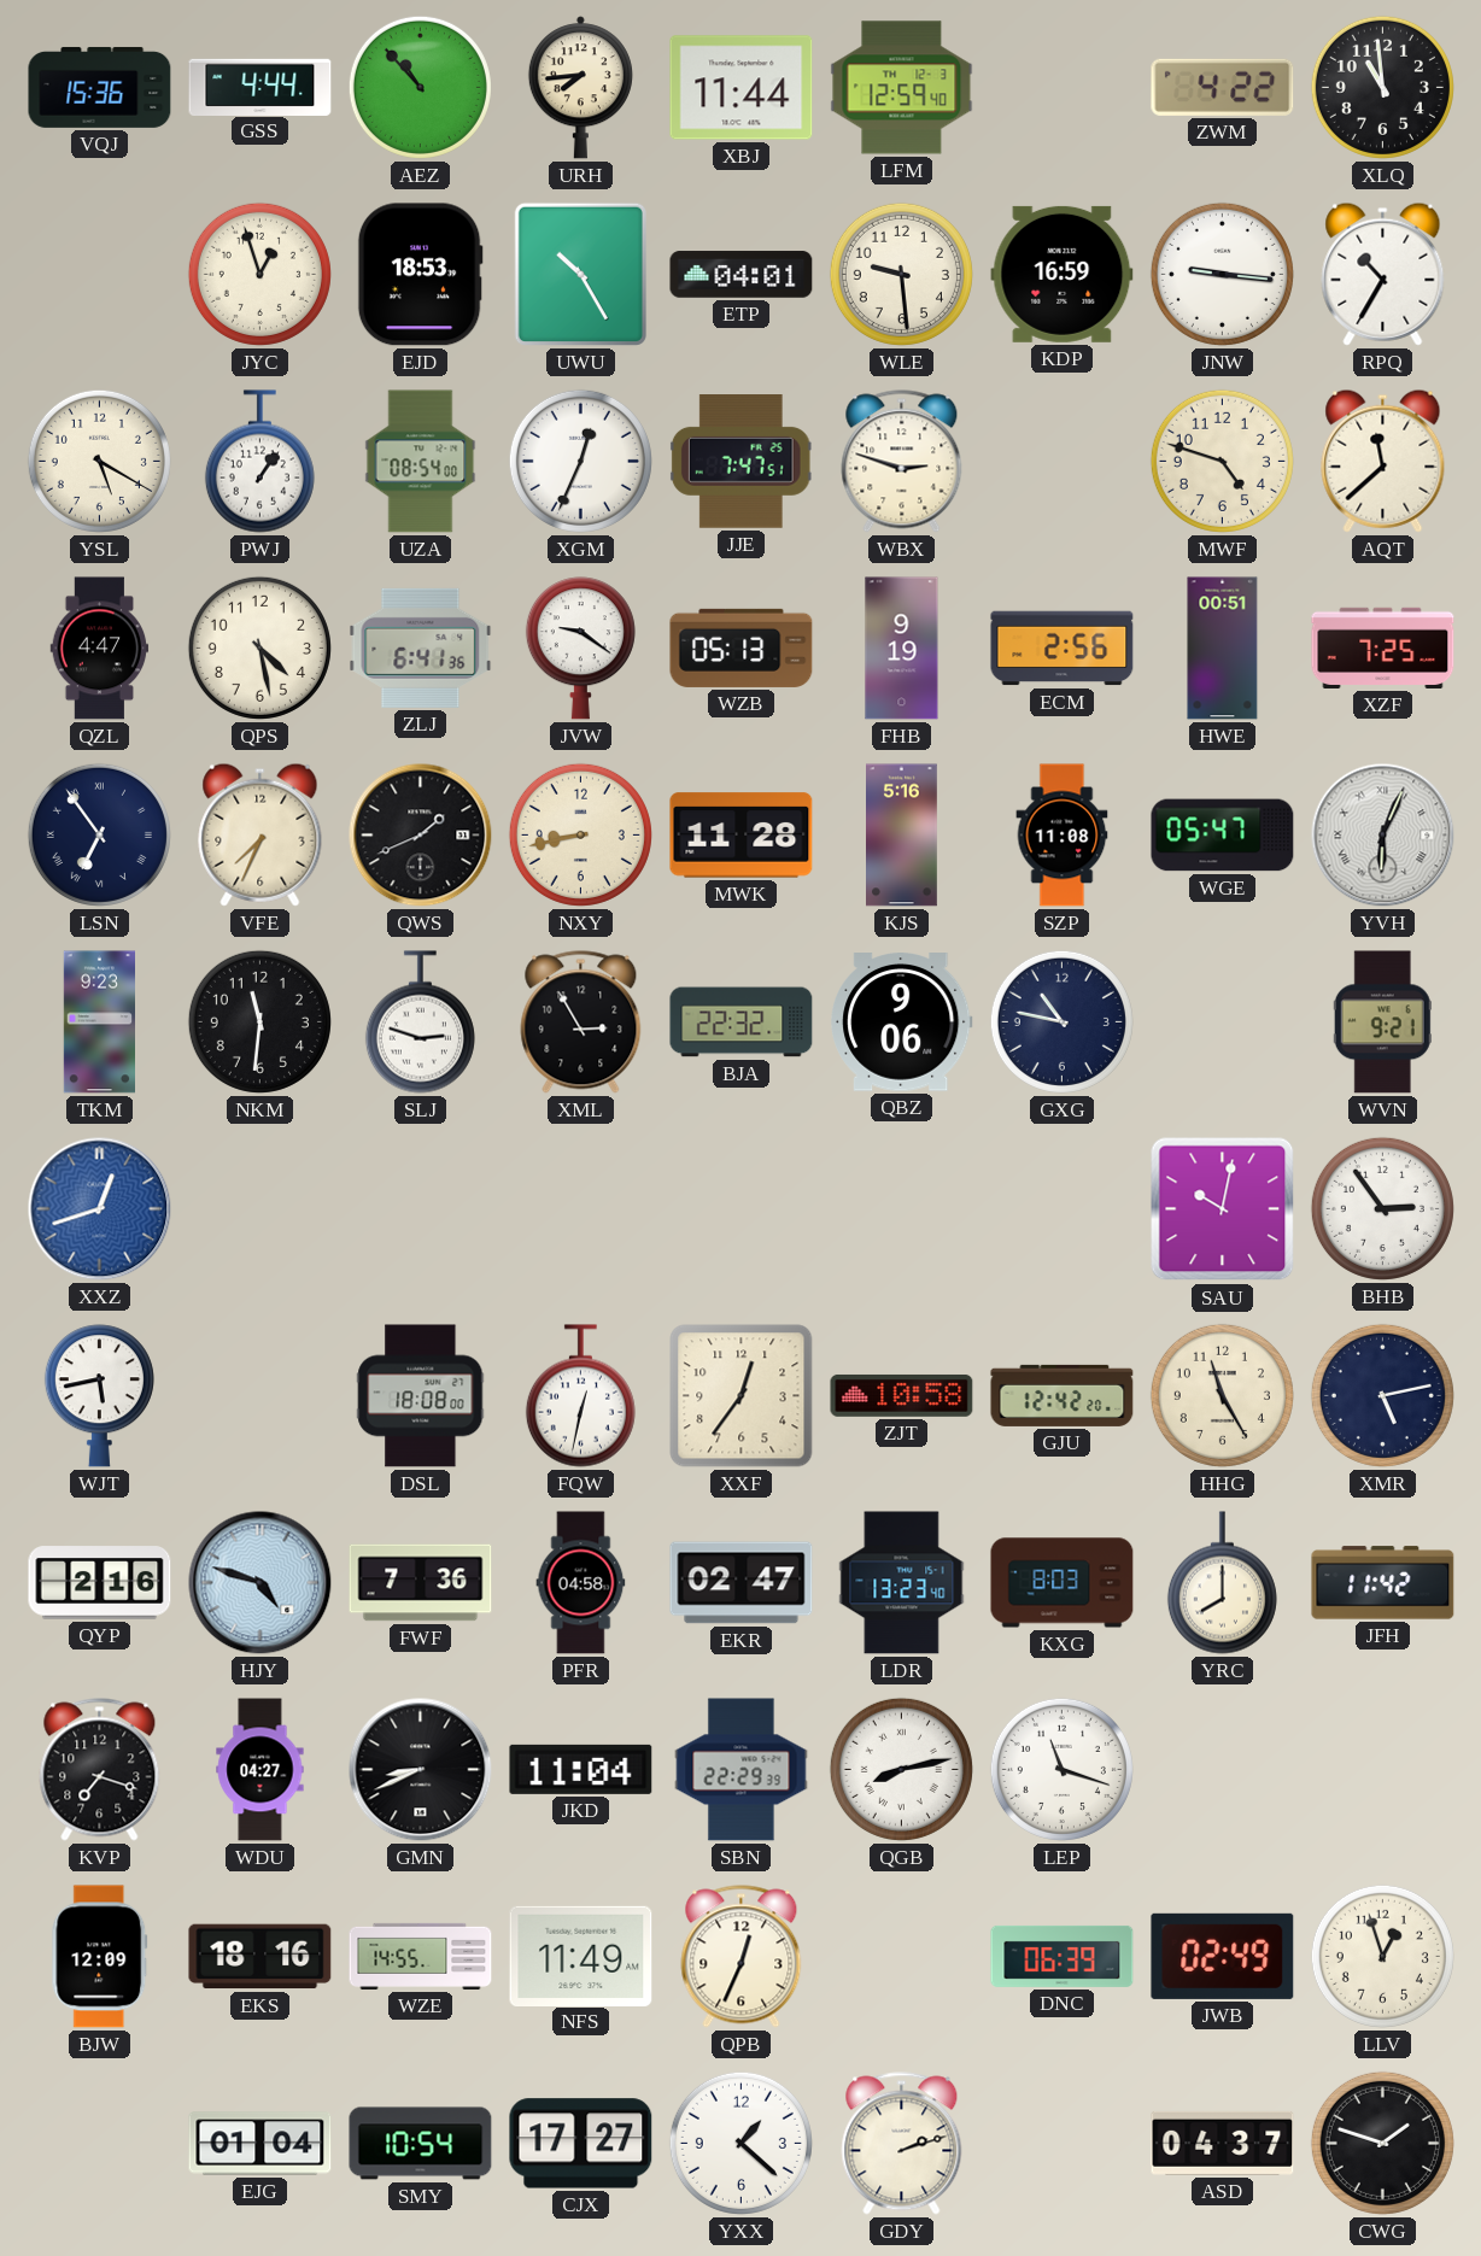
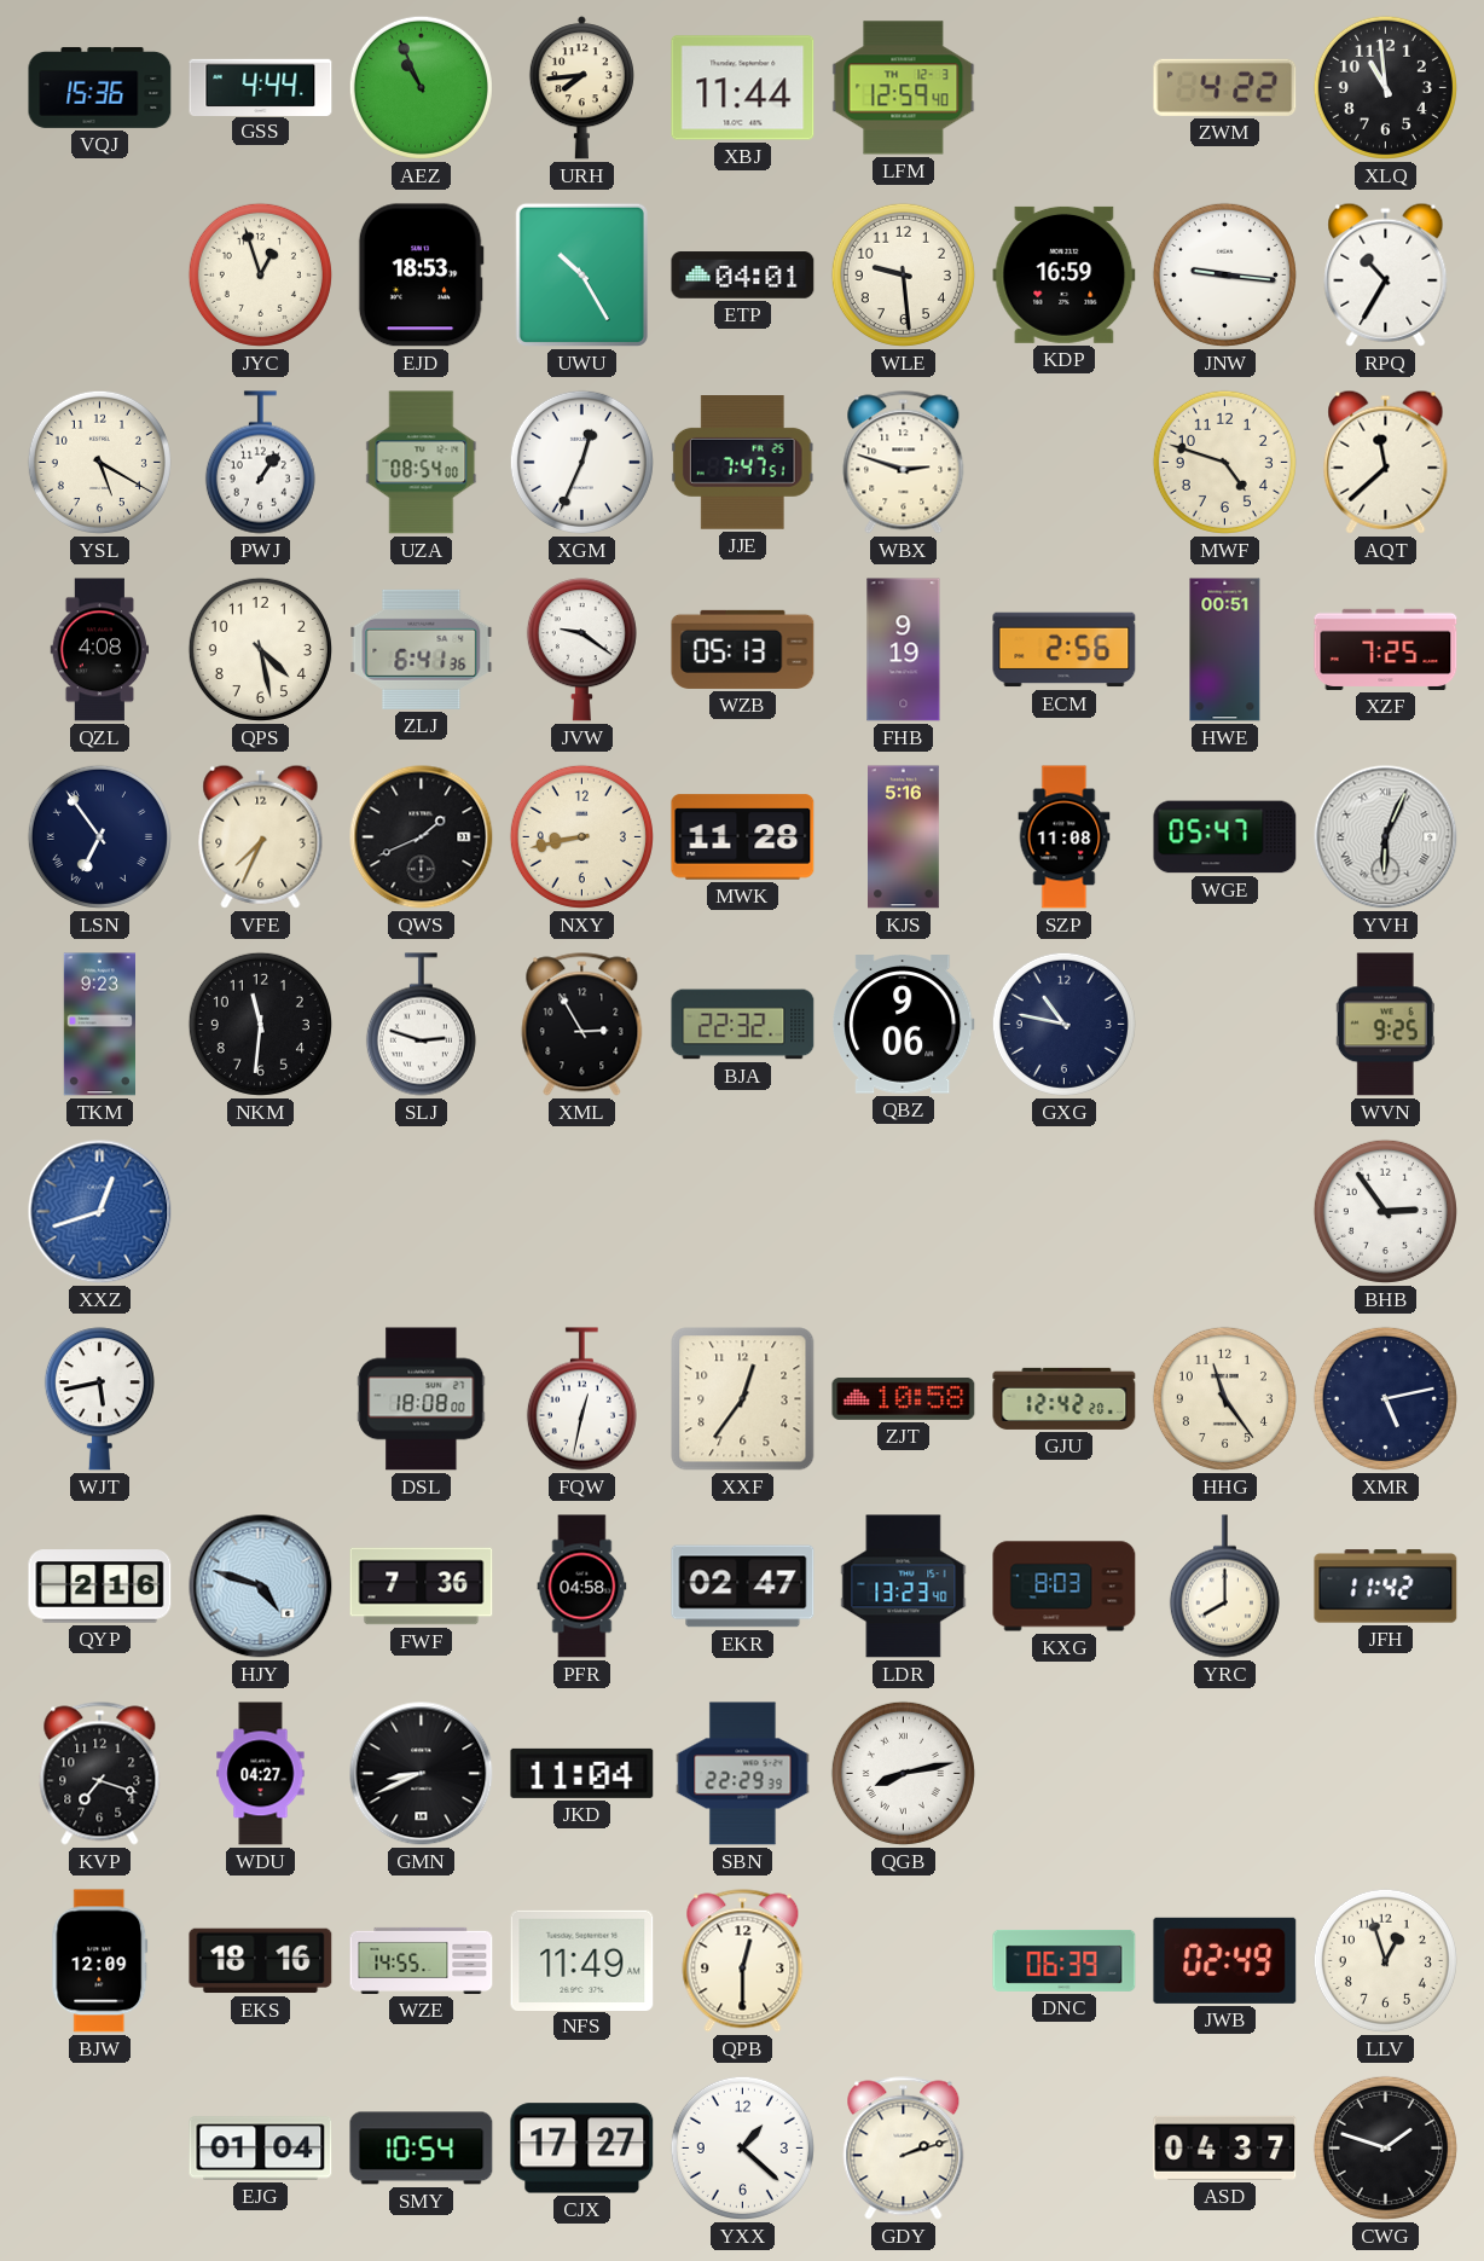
AEZ: 10:53 -> 10:56 (421, 87)
QZL: 4:47 -> 4:08 (100, 650)
WVN: 9:21 -> 9:25 (1385, 1025)
SAU: 10:02 -> none (1223, 1209)
HHG: 11:25 -> 11:24 (1224, 1398)
LEP: 11:18 -> none (1061, 1769)
QPB: 12:34 -> 12:30 (743, 1961)
